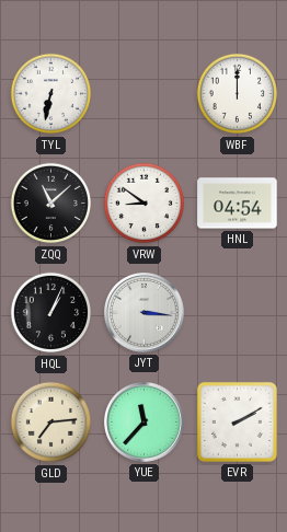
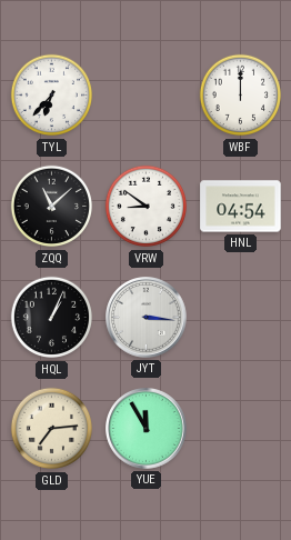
TYL: 6:32 -> 6:37 (51, 96)
YUE: 11:37 -> 11:55 (147, 429)
EVR: 2:10 -> none (237, 421)
